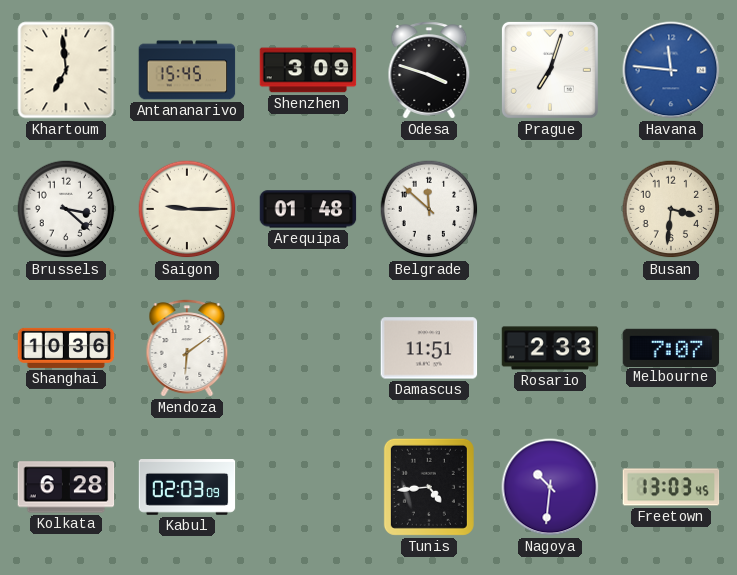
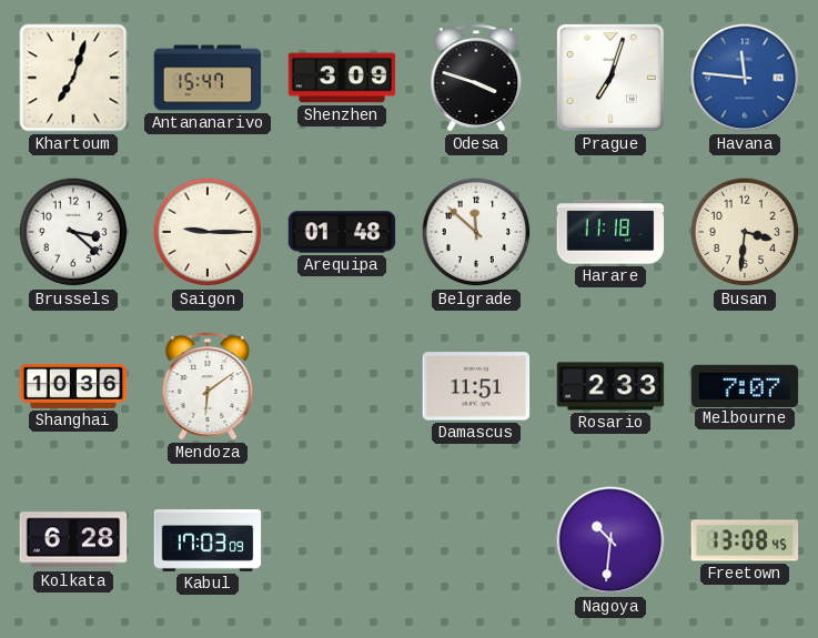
Khartoum: 6:59 -> 7:03 (73, 78)
Antananarivo: 15:45 -> 15:47 (208, 78)
Harare: none -> 11:18 (610, 232)
Kabul: 02:03 -> 17:03 (208, 540)
Tunis: 4:44 -> none (429, 487)
Freetown: 13:03 -> 13:08 (745, 540)
